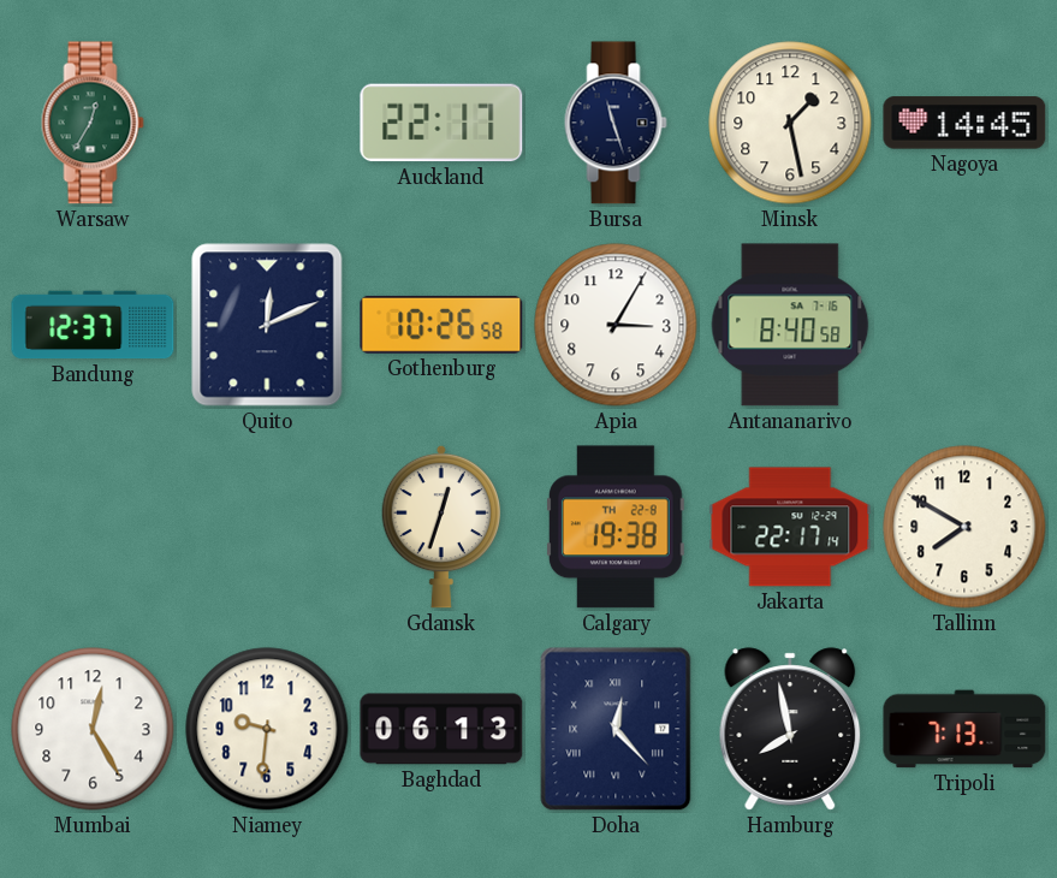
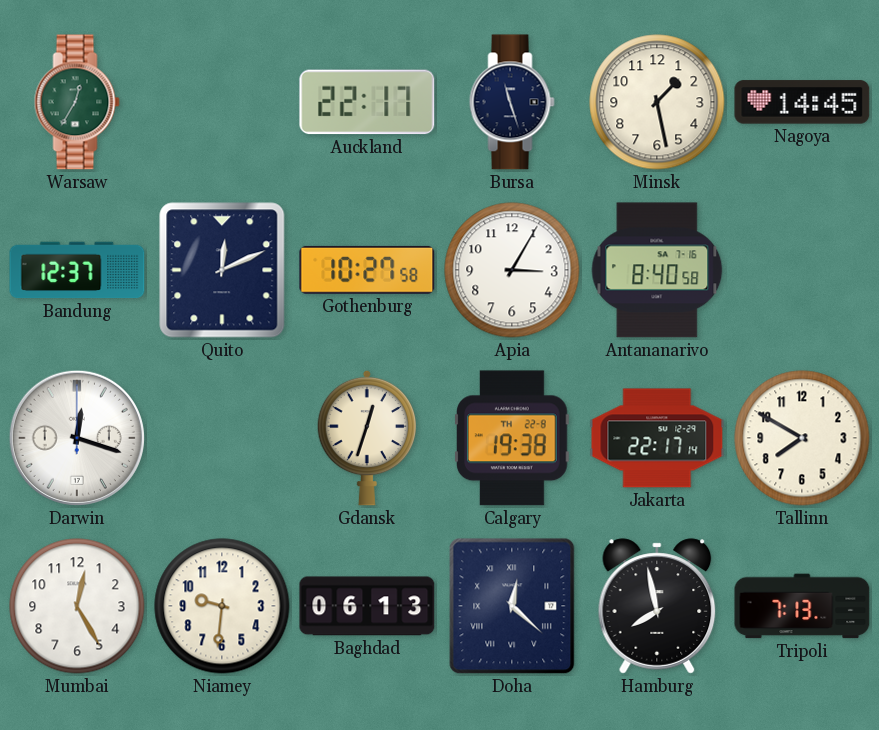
Gothenburg: 10:26 -> 10:27 (367, 270)
Darwin: none -> 12:18 (77, 438)
Doha: 12:23 -> 12:22 (512, 606)
